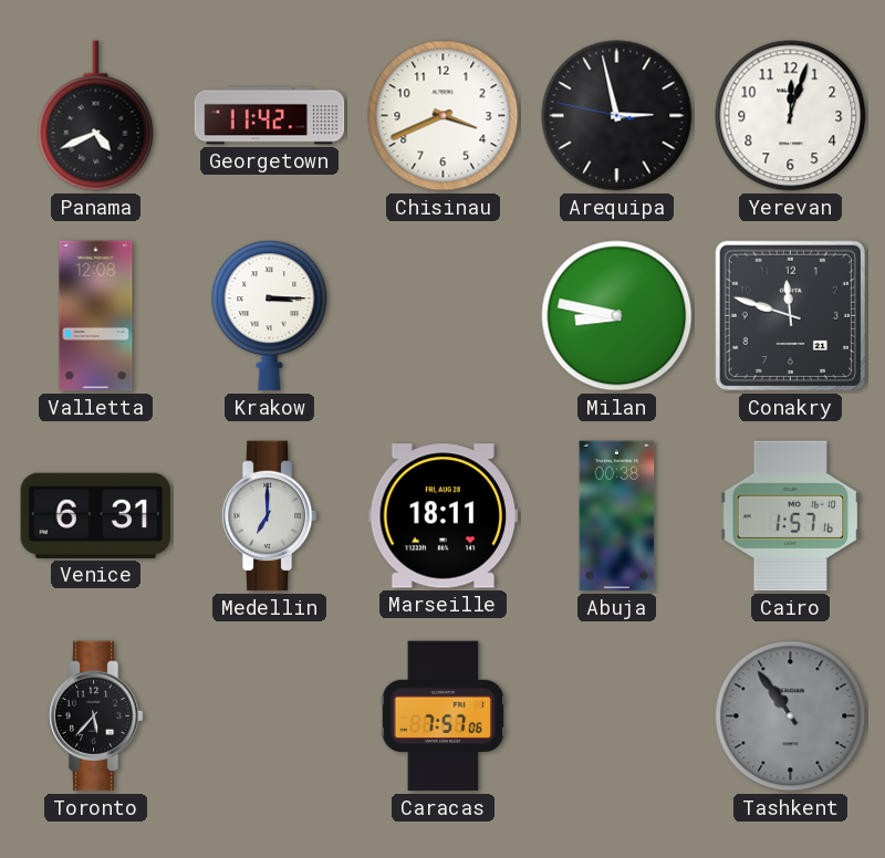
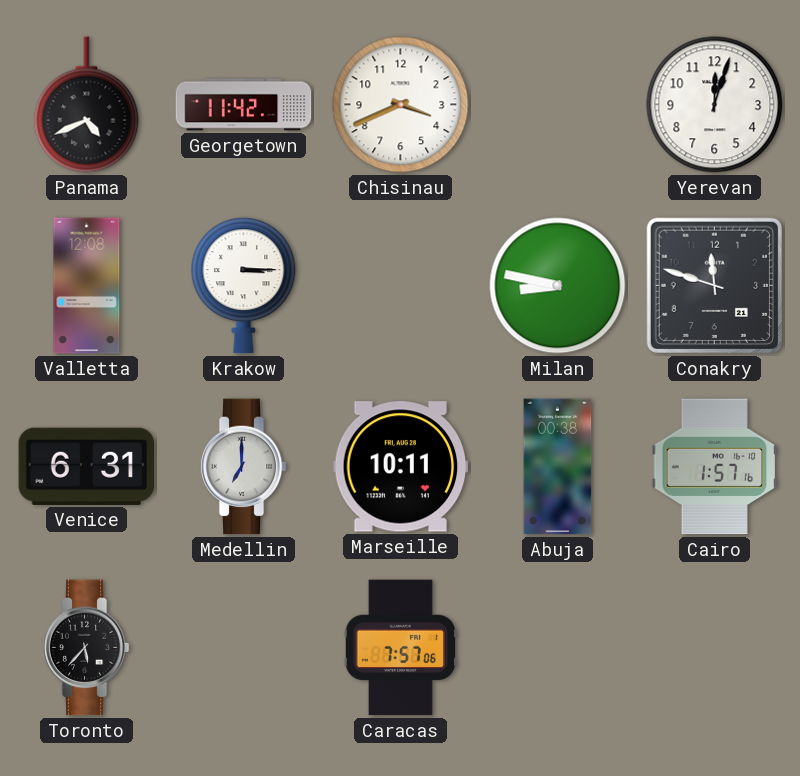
Arequipa: 2:57 -> none (617, 116)
Marseille: 18:11 -> 10:11 (401, 467)
Tashkent: 10:54 -> none (791, 716)
